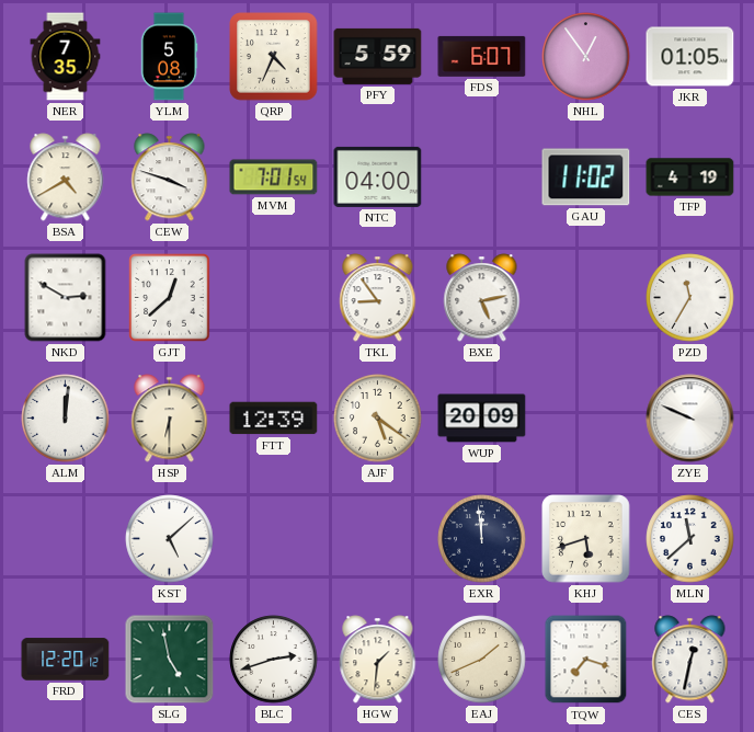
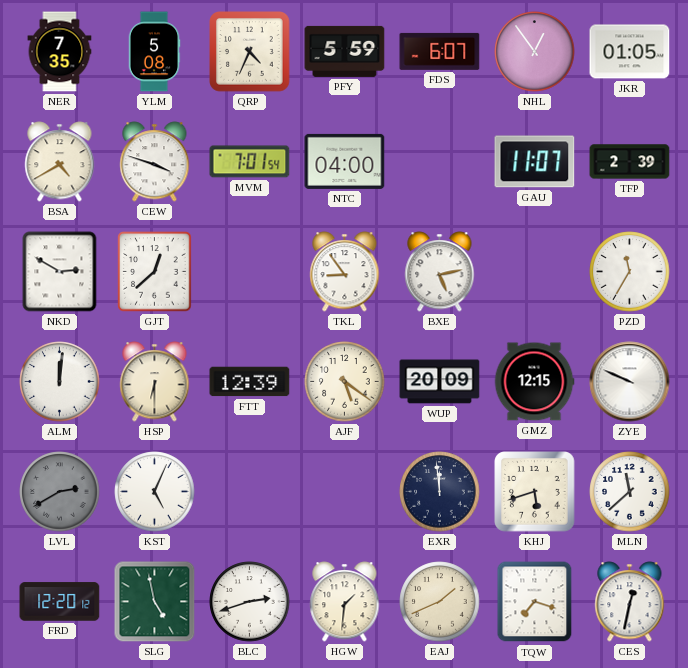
GAU: 11:02 -> 11:07 (535, 162)
TFP: 4:19 -> 2:39 (630, 162)
GMZ: none -> 12:15 (534, 382)
LVL: none -> 2:40 (60, 492)
KST: 5:08 -> 5:04 (155, 492)
